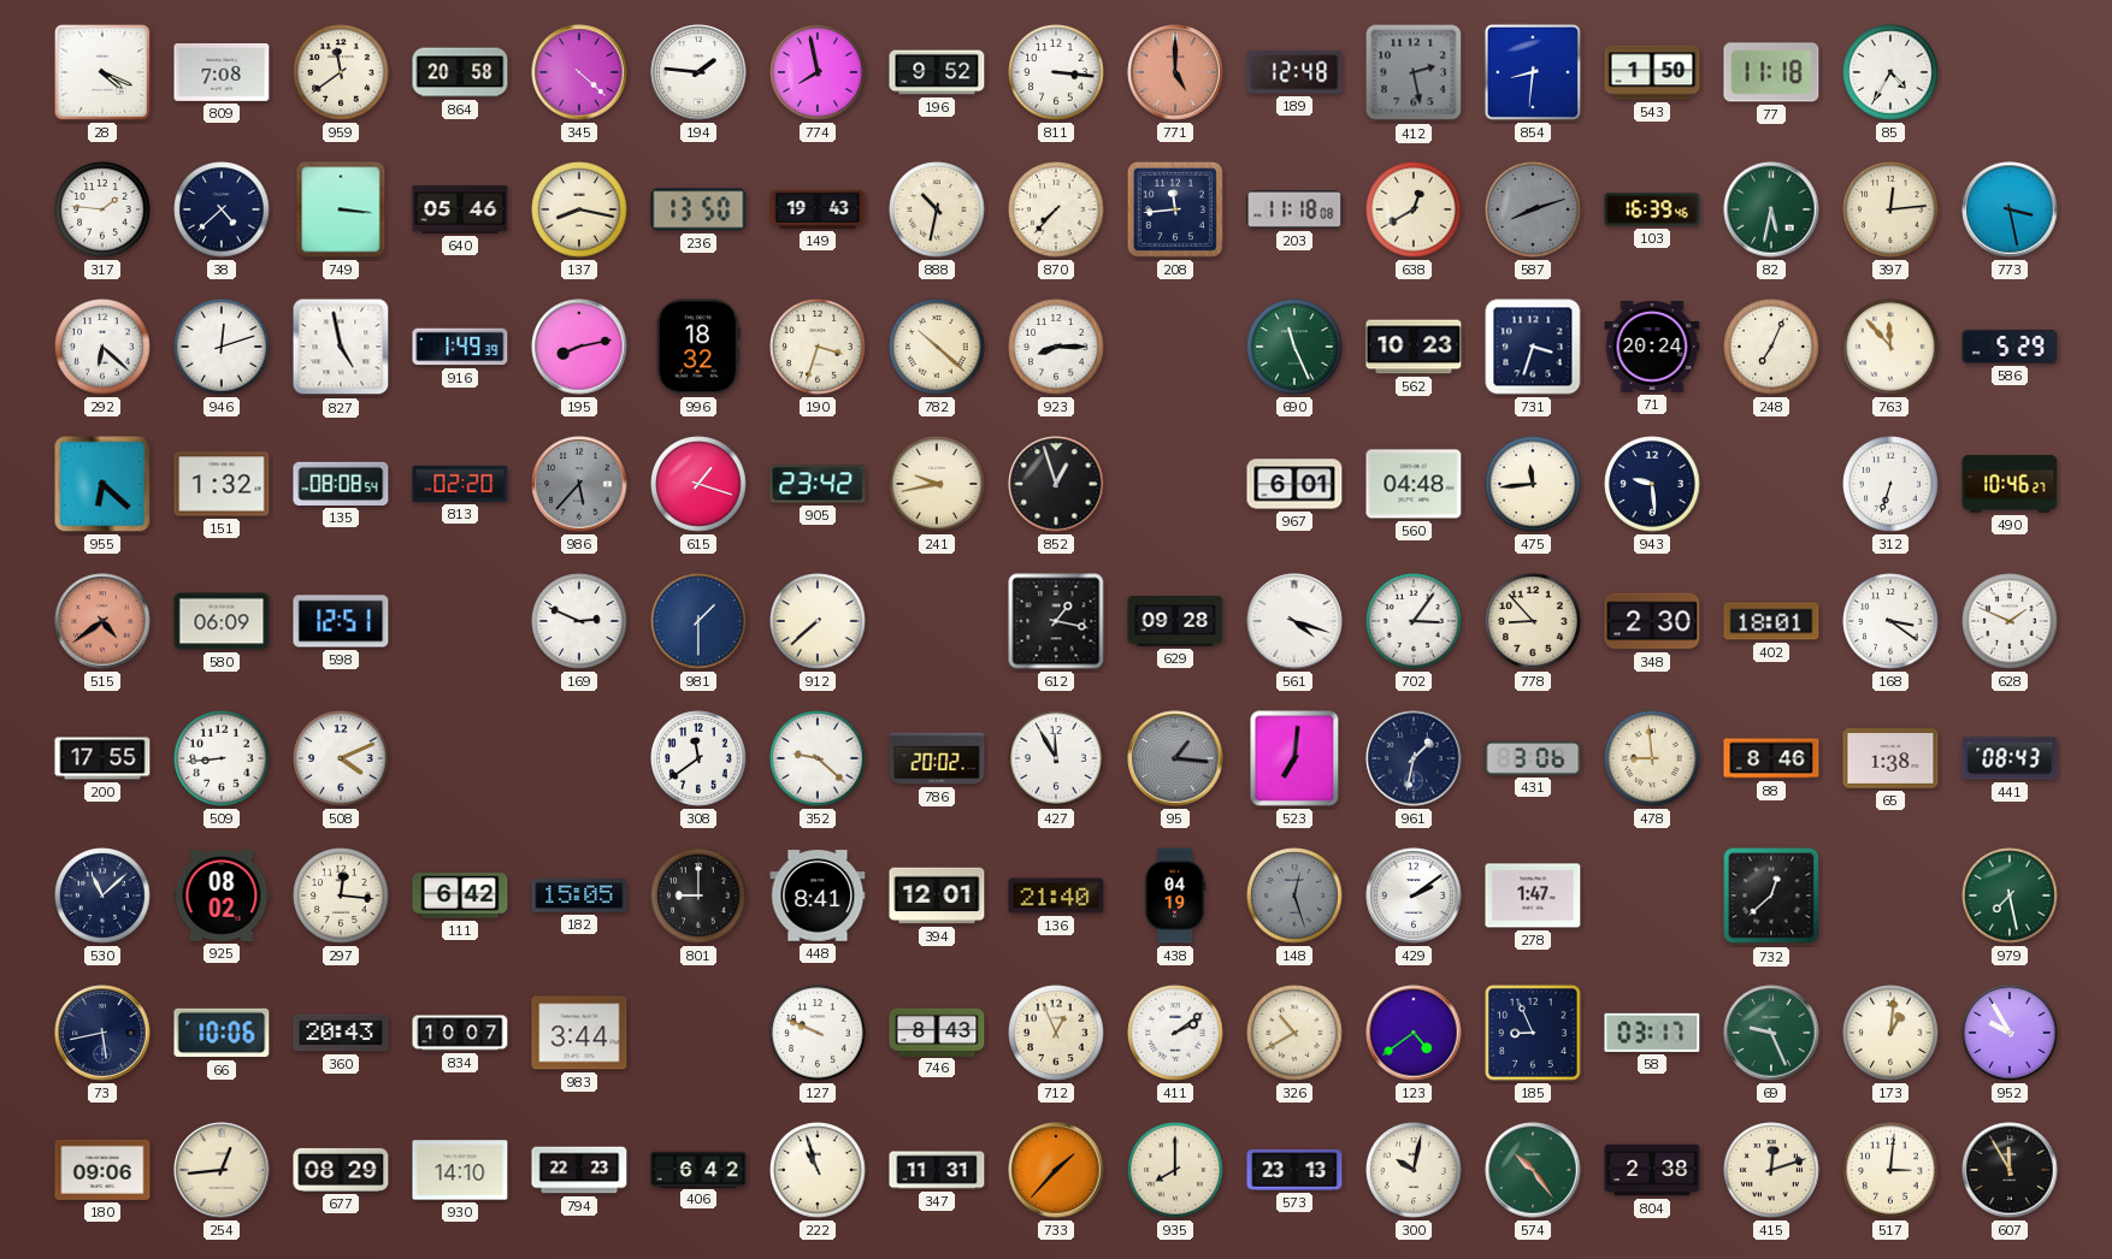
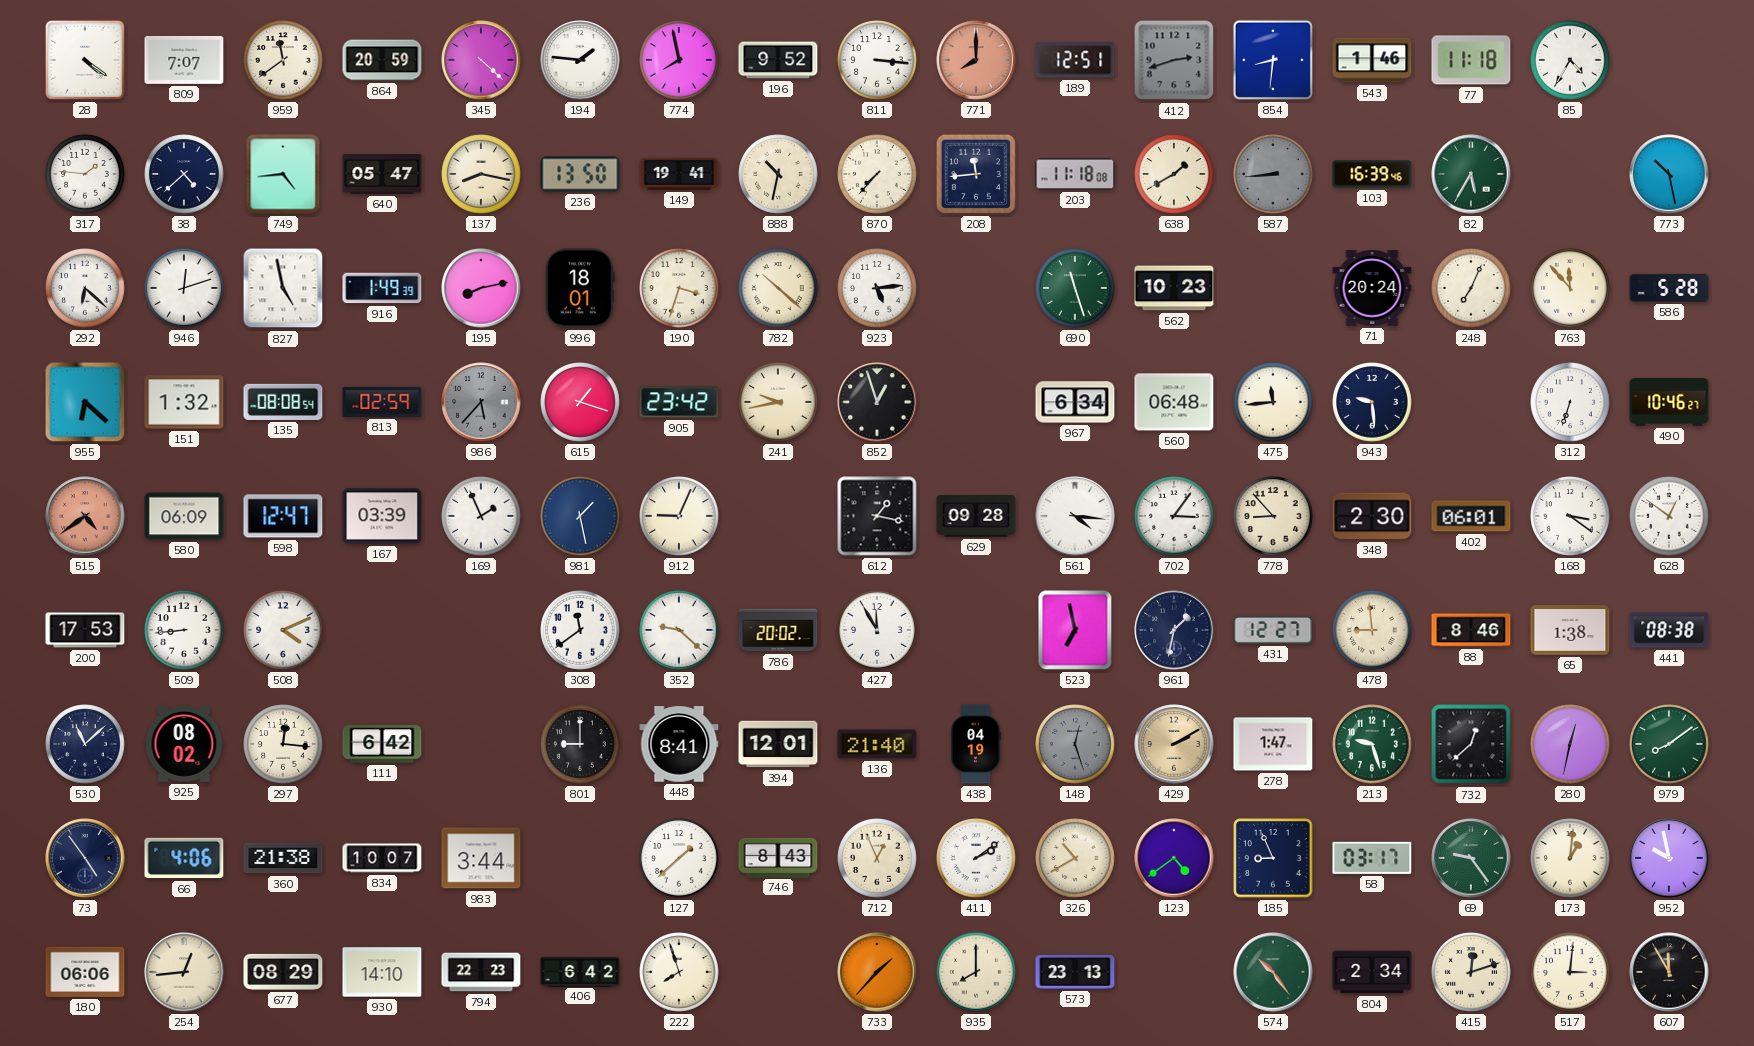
28: 4:19 -> 4:21 (85, 60)
809: 7:08 -> 7:07 (184, 61)
864: 20:58 -> 20:59 (382, 60)
771: 5:00 -> 8:00 (976, 60)
189: 12:48 -> 12:51 (1075, 60)
412: 2:28 -> 2:42 (1174, 60)
543: 1:50 -> 1:46 (1372, 60)
749: 3:16 -> 4:44 (283, 174)
640: 05:46 -> 05:47 (382, 174)
149: 19:43 -> 19:41 (679, 174)
638: 12:40 -> 1:40 (1174, 174)
587: 8:12 -> 8:44 (1273, 174)
82: 5:32 -> 5:35 (1471, 174)
397: 12:14 -> none (1890, 209)
773: 3:28 -> 10:28 (1669, 174)
996: 18:32 -> 18:01 (580, 288)
923: 8:15 -> 5:14 (877, 288)
690: 11:26 -> 11:27 (1075, 288)
731: 3:33 -> none (1533, 347)
586: 5:29 -> 5:28 (1669, 288)
813: 02:20 -> 02:59 (382, 402)
967: 6:01 -> 6:34 (1075, 402)
560: 04:48 -> 06:48 (1174, 402)
598: 12:51 -> 12:47 (283, 516)
167: none -> 03:39 (382, 516)
169: 2:49 -> 1:56 (481, 516)
981: 1:30 -> 1:28 (580, 516)
912: 7:38 -> 9:04 (679, 516)
561: 4:18 -> 4:16 (1075, 516)
402: 18:01 -> 06:01 (1471, 516)
628: 1:49 -> 12:51 (1669, 516)
200: 17:55 -> 17:53 (85, 630)
95: 1:16 -> none (1175, 758)
523: 7:01 -> 6:58 (1075, 630)
431: 3:06 -> 12:27 (1273, 631)
441: 08:43 -> 08:38 (1669, 630)
182: 15:05 -> none (579, 896)
429: 2:09 -> 2:10 (1174, 744)
429 dial: white -> champagne (1174, 744)
213: none -> 9:27 (1372, 744)
280: none -> 12:32 (1570, 744)
979: 7:28 -> 8:09 (1669, 744)
73: 5:43 -> 4:54 (85, 858)
66: 10:06 -> 4:06 (184, 858)
360: 20:43 -> 21:38 (283, 858)
127: 9:49 -> 1:38 (679, 858)
69: 9:26 -> 9:24 (1471, 858)
952: 9:55 -> 9:58 (1669, 858)
180: 09:06 -> 06:06 (85, 972)
222: 10:57 -> 7:57 (679, 972)
347: 11:31 -> none (937, 1170)
300: 10:02 -> none (1414, 1170)
804: 2:38 -> 2:34 (1372, 972)
